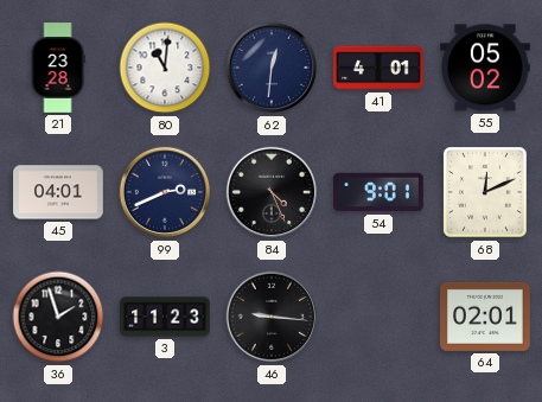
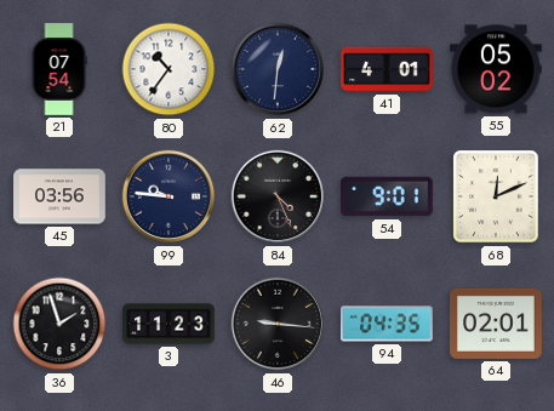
21: 23:28 -> 07:54 (59, 69)
80: 11:01 -> 10:36 (169, 69)
45: 04:01 -> 03:56 (59, 196)
99: 2:41 -> 9:46 (169, 196)
94: none -> 04:35 (388, 324)
